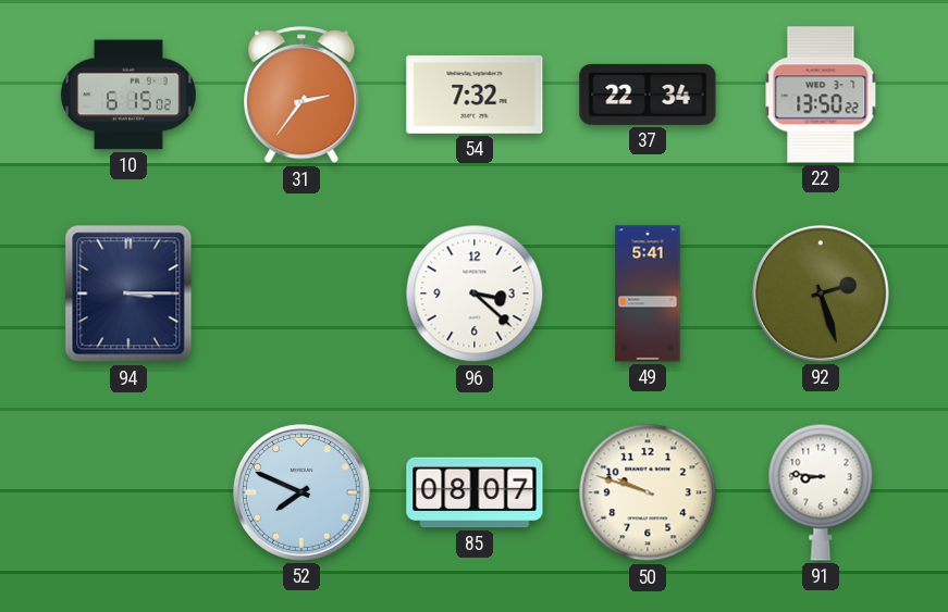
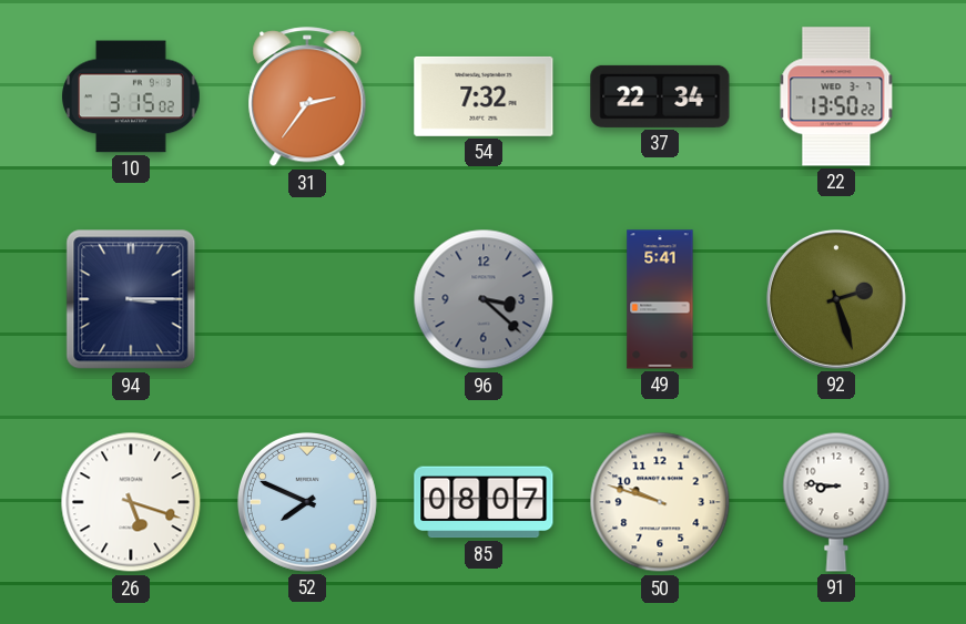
10: 6:15 -> 3:15 (132, 96)
96 dial: white -> grey (484, 299)
26: none -> 5:18 (131, 502)
